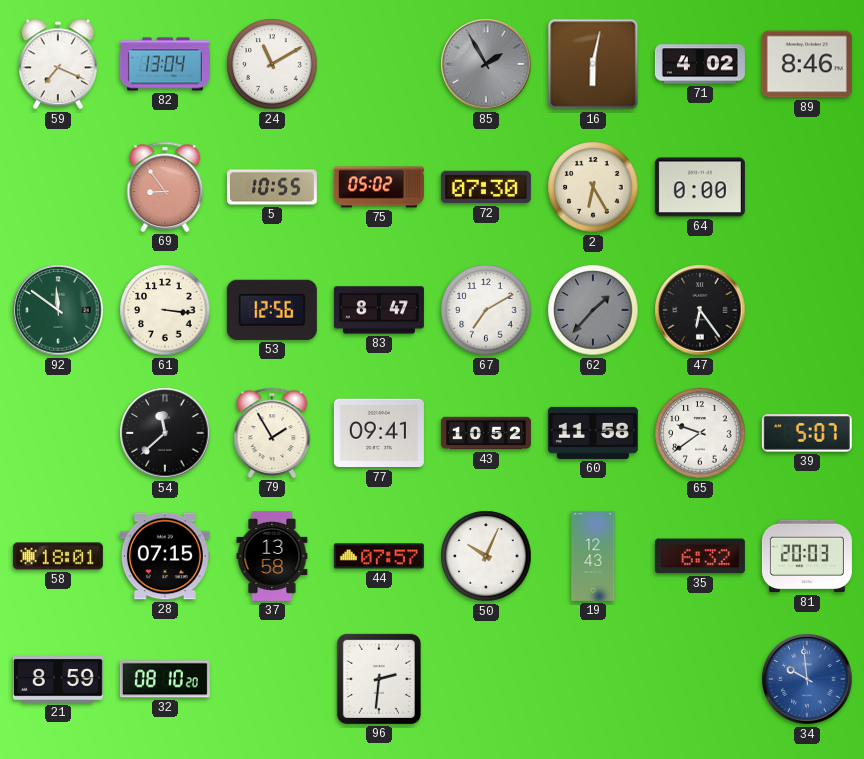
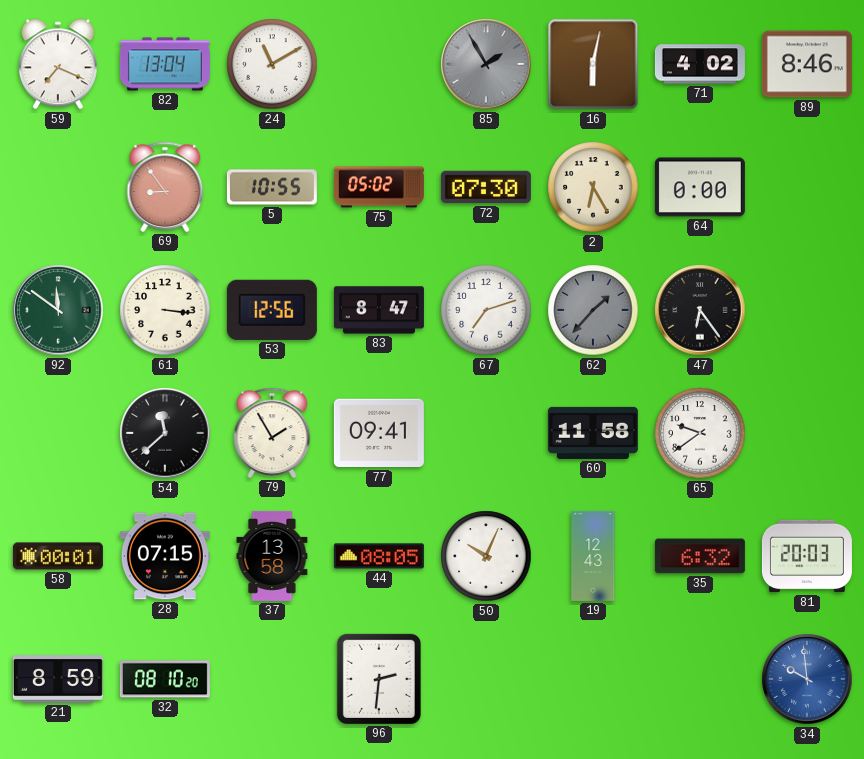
67: 7:10 -> 7:12 (486, 310)
43: 10:52 -> none (486, 433)
39: 5:07 -> none (807, 433)
58: 18:01 -> 00:01 (58, 556)
44: 07:57 -> 08:05 (379, 556)
